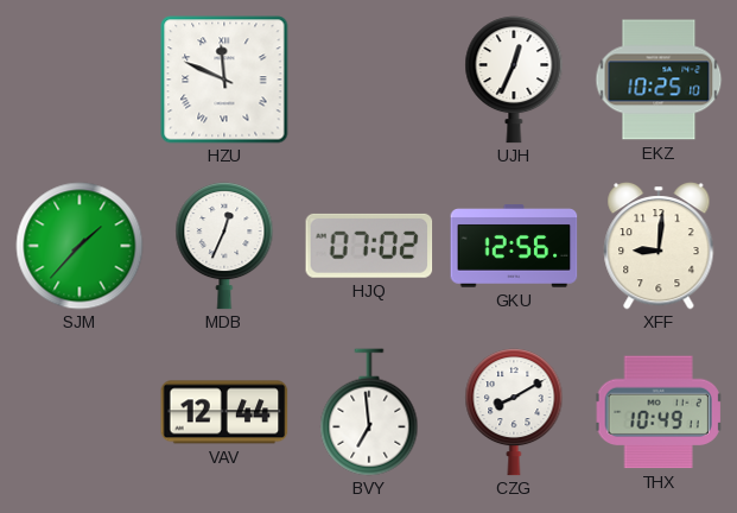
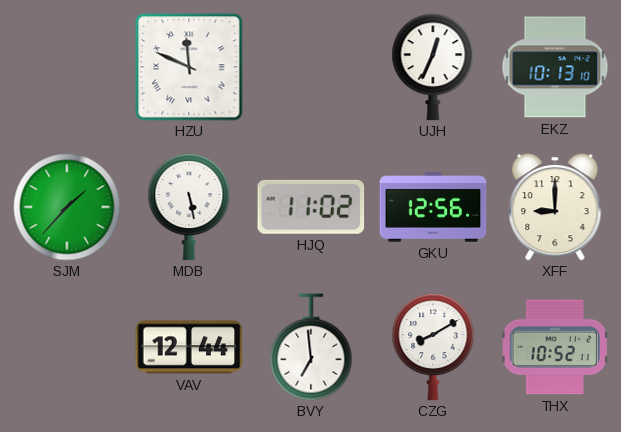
EKZ: 10:25 -> 10:13 (555, 67)
MDB: 12:34 -> 5:28 (189, 207)
HJQ: 07:02 -> 11:02 (311, 207)
XFF: 9:01 -> 9:00 (555, 207)
THX: 10:49 -> 10:52 (555, 347)
